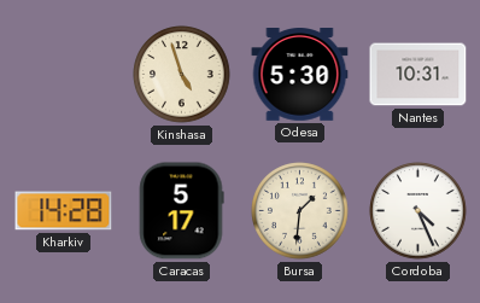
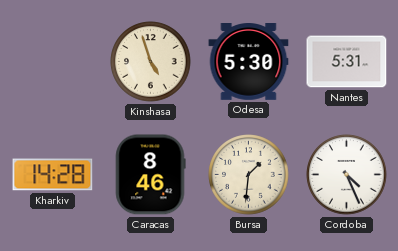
Nantes: 10:31 -> 5:31 (347, 62)
Caracas: 5:17 -> 8:46 (150, 175)
